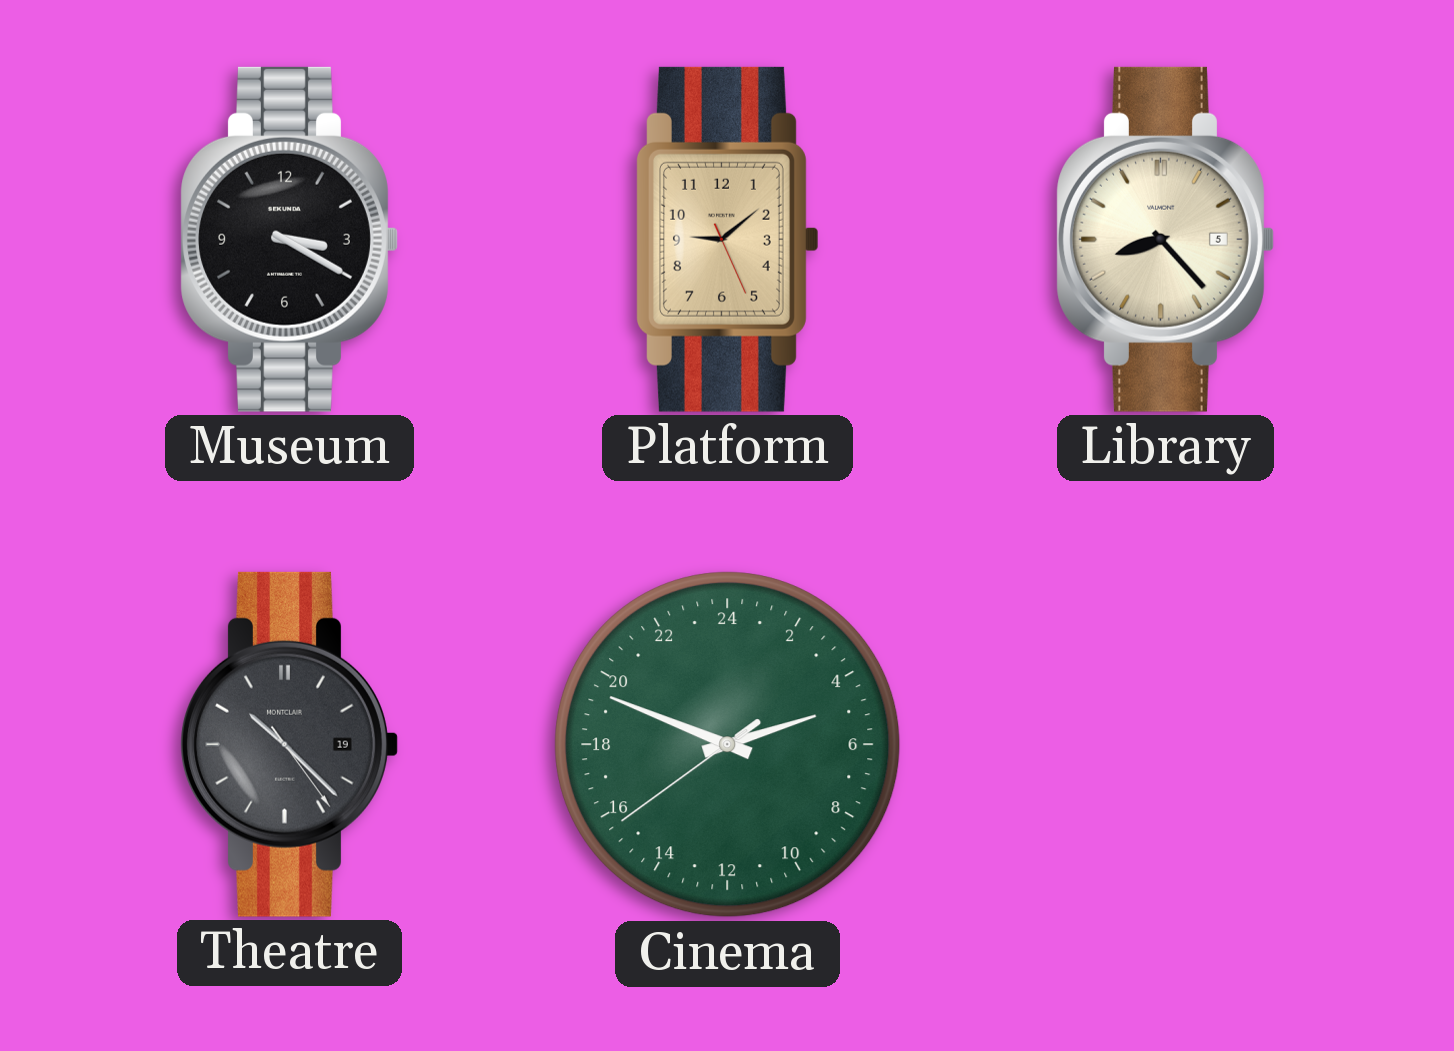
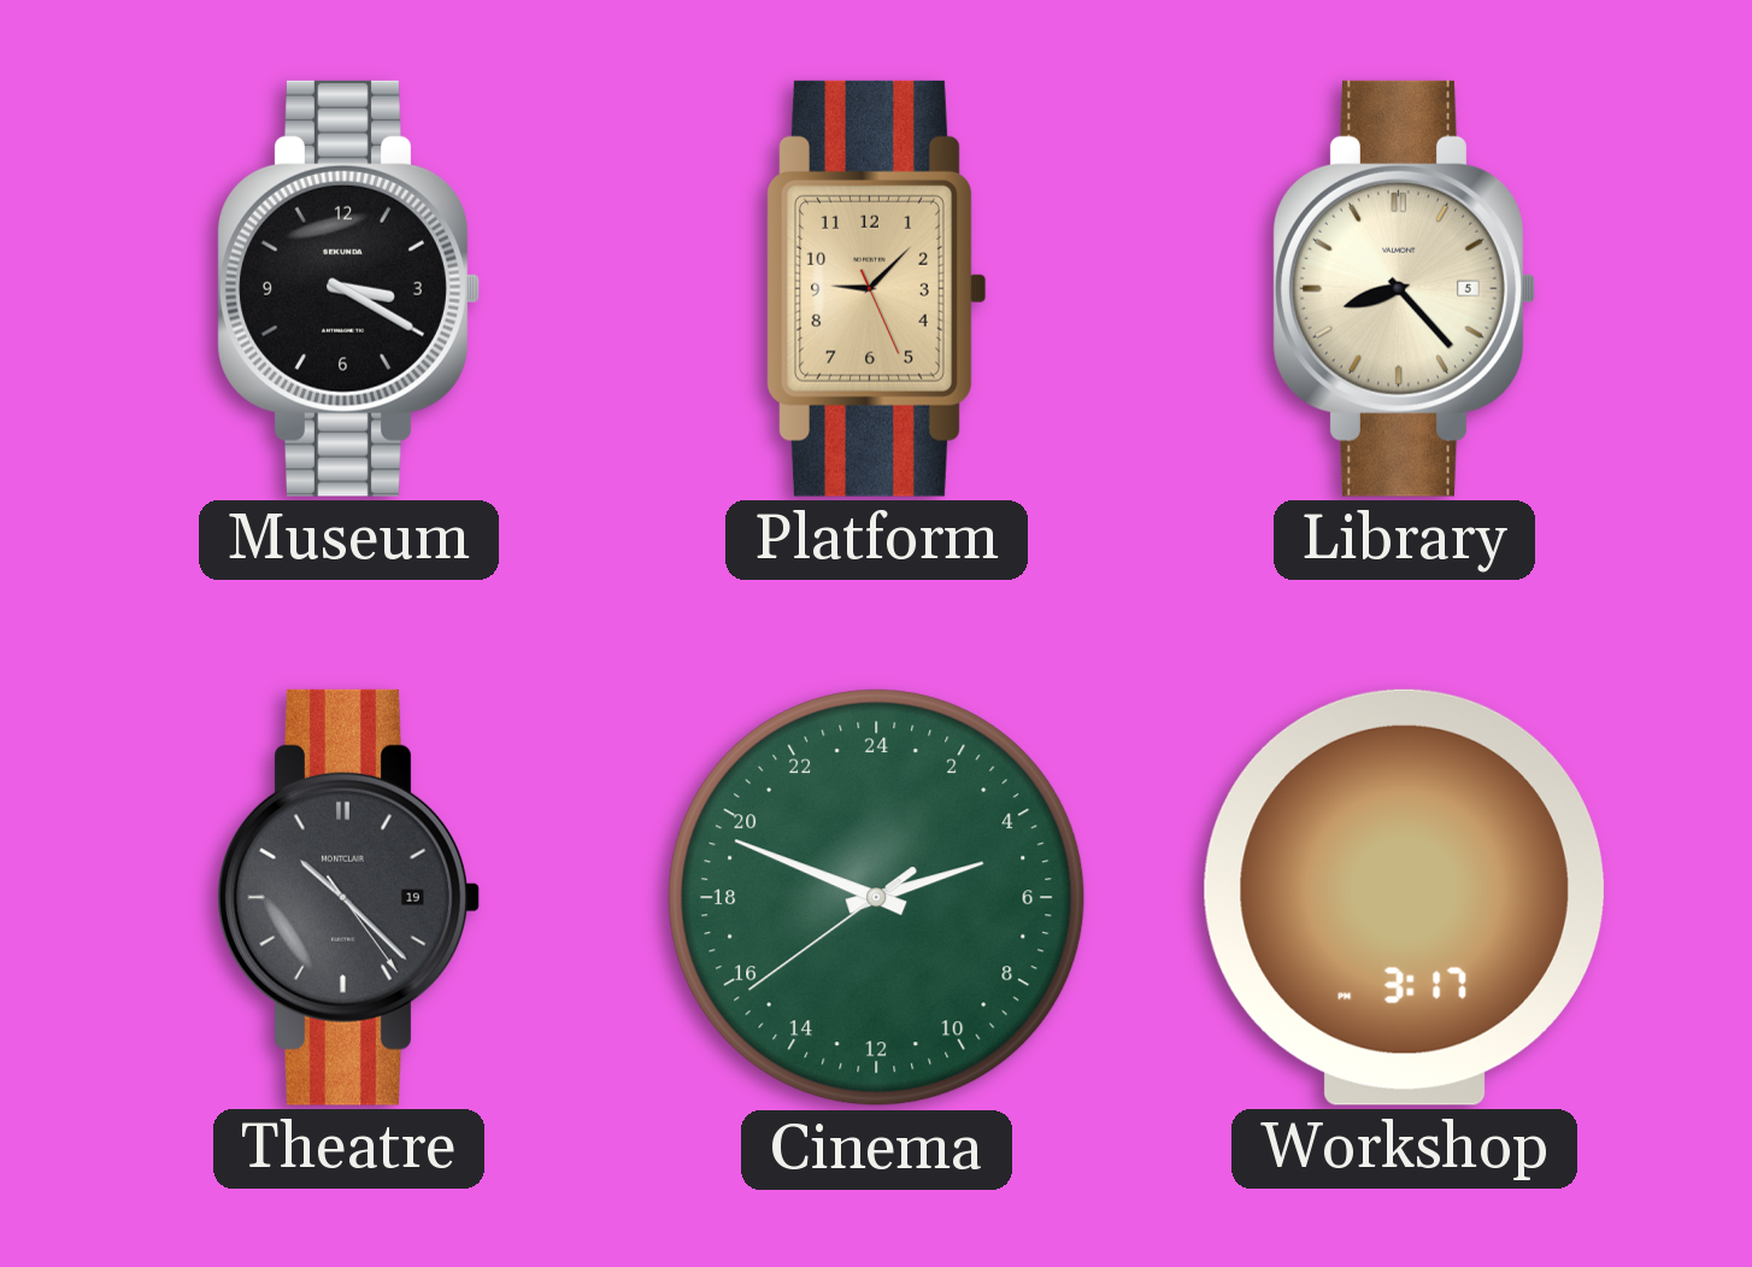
Platform: 9:08 -> 9:07 (876, 288)
Workshop: none -> 3:17 (1404, 897)
